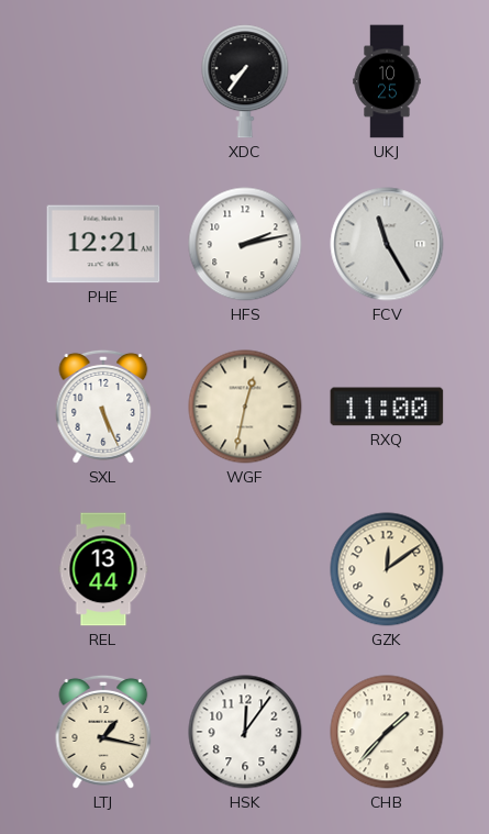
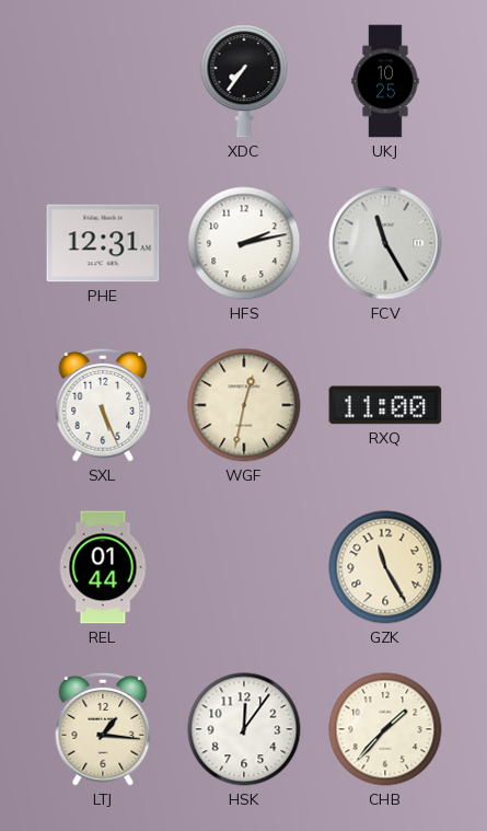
PHE: 12:21 -> 12:31 (103, 243)
REL: 13:44 -> 01:44 (103, 567)
GZK: 12:09 -> 11:25 (385, 567)
LTJ: 1:17 -> 1:16 (103, 729)
